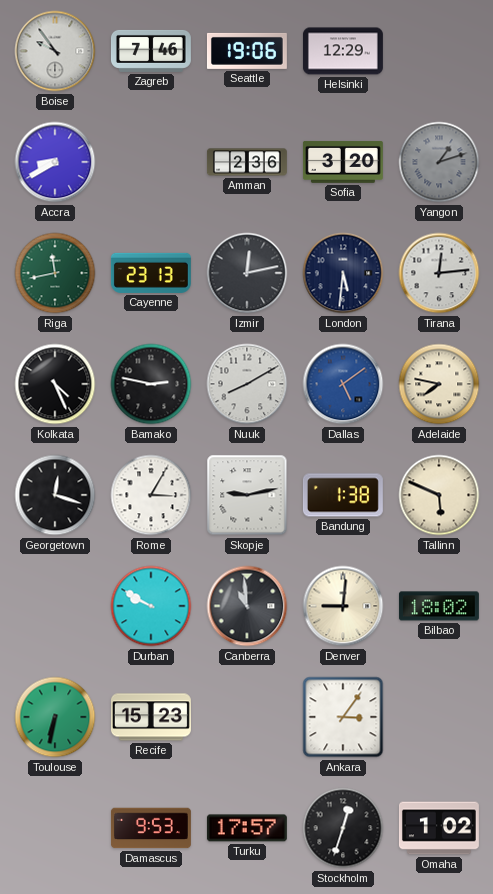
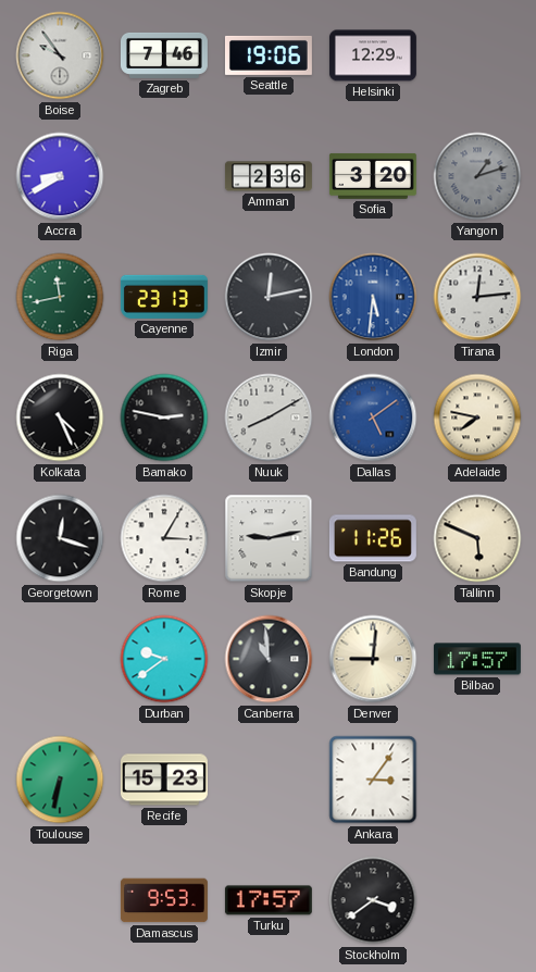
London dial: navy -> blue (373, 297)
Bandung: 1:38 -> 11:26 (373, 538)
Durban: 9:50 -> 9:39 (164, 659)
Bilbao: 18:02 -> 17:57 (477, 659)
Stockholm: 12:33 -> 3:39 (373, 900)
Omaha: 1:02 -> none (439, 828)
